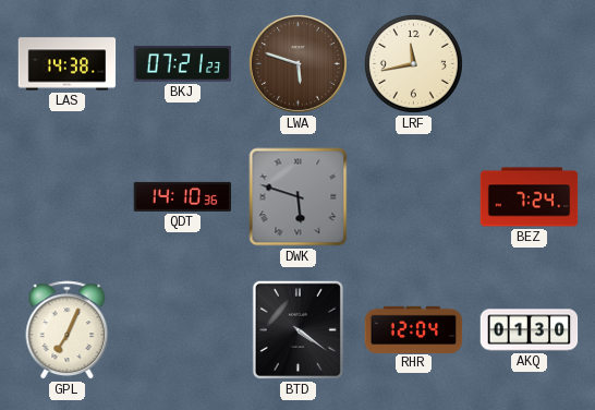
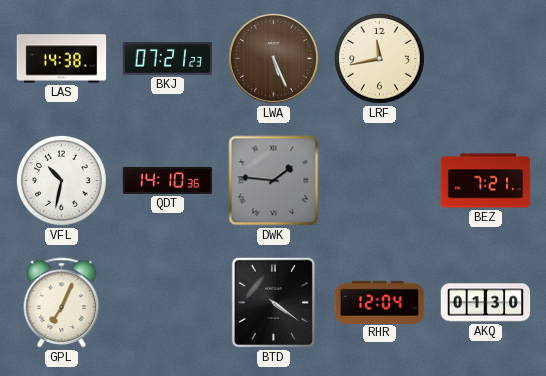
LWA: 5:48 -> 5:26 (273, 58)
VFL: none -> 10:32 (61, 180)
DWK: 5:48 -> 1:46 (274, 181)
BEZ: 7:24 -> 7:21 (486, 181)
